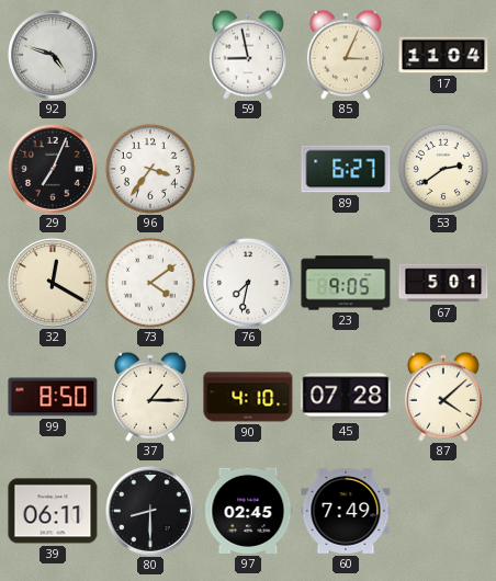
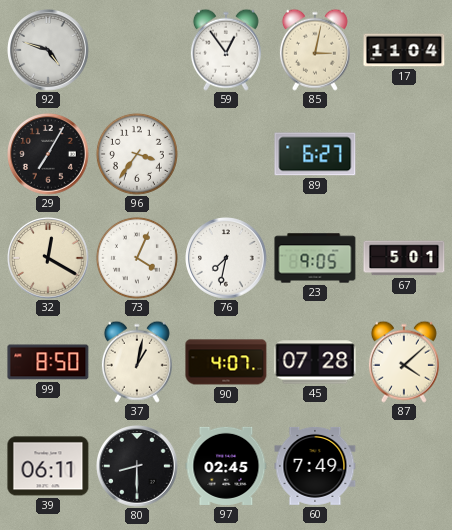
59: 8:58 -> 12:54 (226, 50)
85: 3:04 -> 3:02 (315, 50)
29: 7:04 -> 7:05 (48, 154)
53: 2:39 -> none (443, 169)
73: 4:09 -> 4:04 (137, 258)
37: 1:15 -> 1:02 (137, 362)
90: 4:10 -> 4:07 (226, 362)
